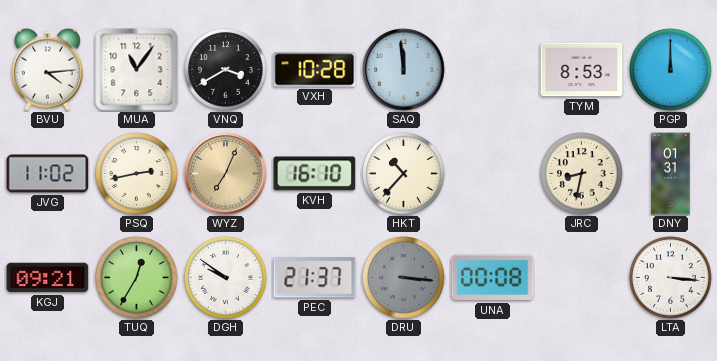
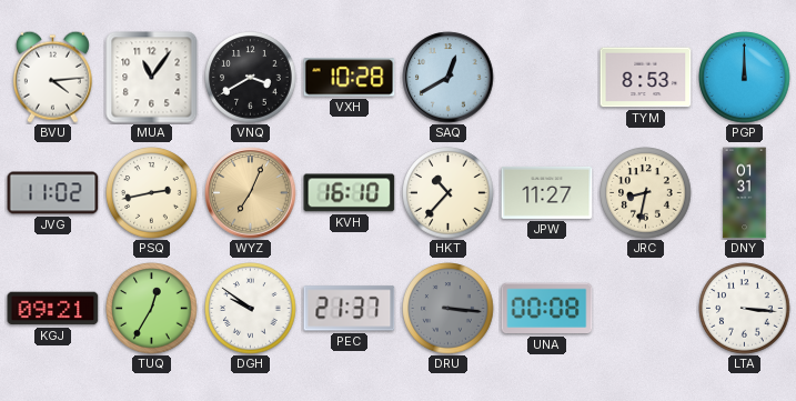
SAQ: 11:59 -> 12:40 (449, 78)
JPW: none -> 11:27 (547, 192)
